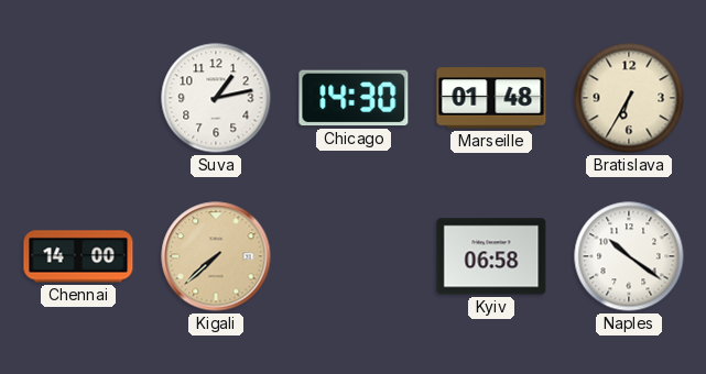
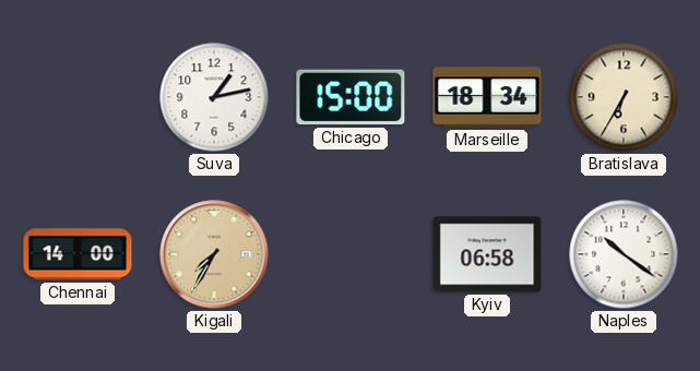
Chicago: 14:30 -> 15:00 (351, 97)
Marseille: 01:48 -> 18:34 (487, 97)
Kigali: 7:38 -> 7:35 (214, 254)
